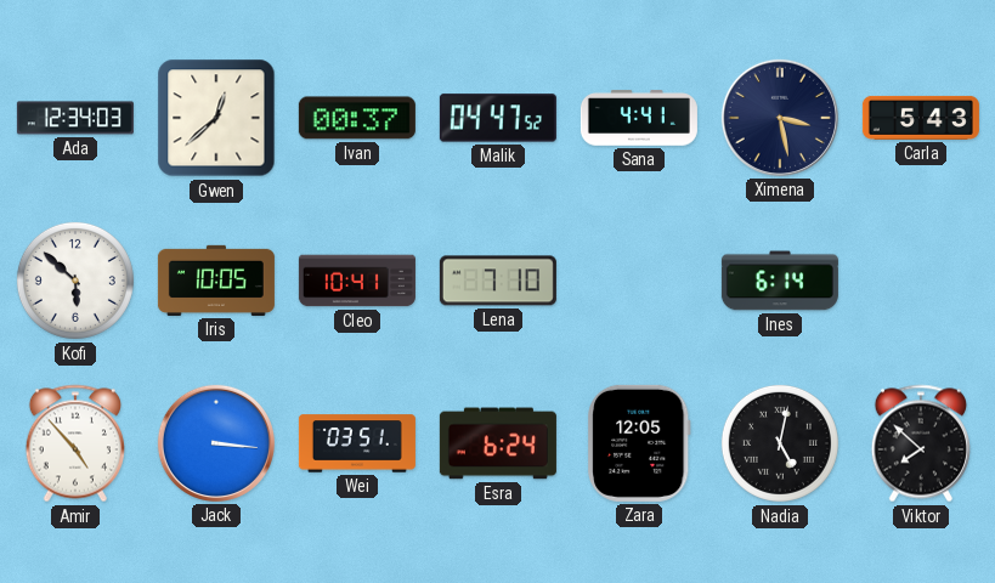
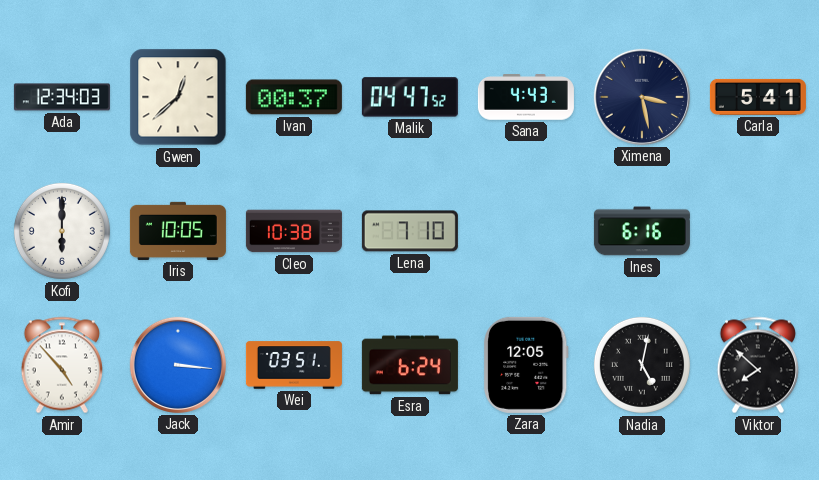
Sana: 4:41 -> 4:43 (526, 97)
Carla: 5:43 -> 5:41 (758, 97)
Kofi: 5:52 -> 6:00 (62, 231)
Cleo: 10:41 -> 10:38 (294, 231)
Ines: 6:14 -> 6:16 (642, 231)
